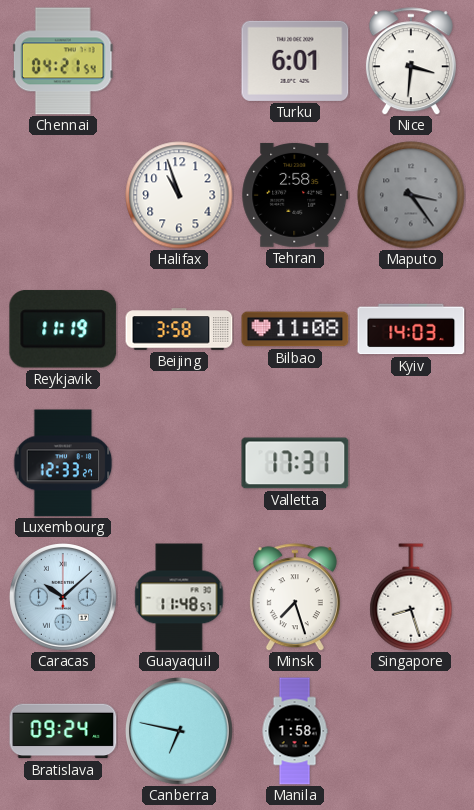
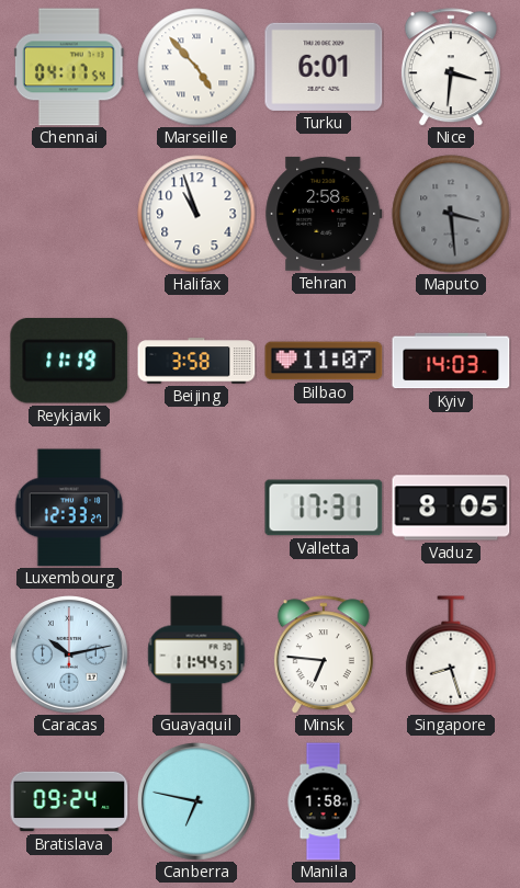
Chennai: 04:21 -> 04:17 (69, 67)
Marseille: none -> 4:53 (196, 67)
Maputo: 3:24 -> 3:29 (451, 214)
Bilbao: 11:08 -> 11:07 (324, 361)
Vaduz: none -> 8:05 (451, 508)
Caracas: 10:08 -> 10:13 (70, 656)
Guayaquil: 11:48 -> 11:44 (196, 654)
Minsk: 7:27 -> 6:46 (324, 654)
